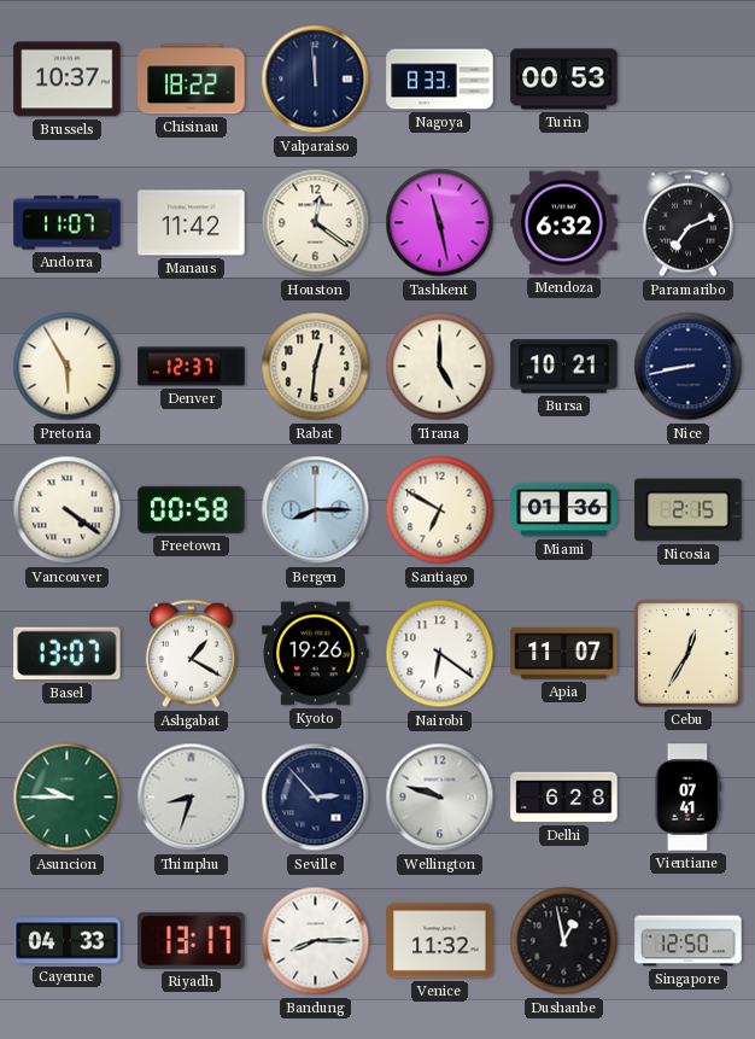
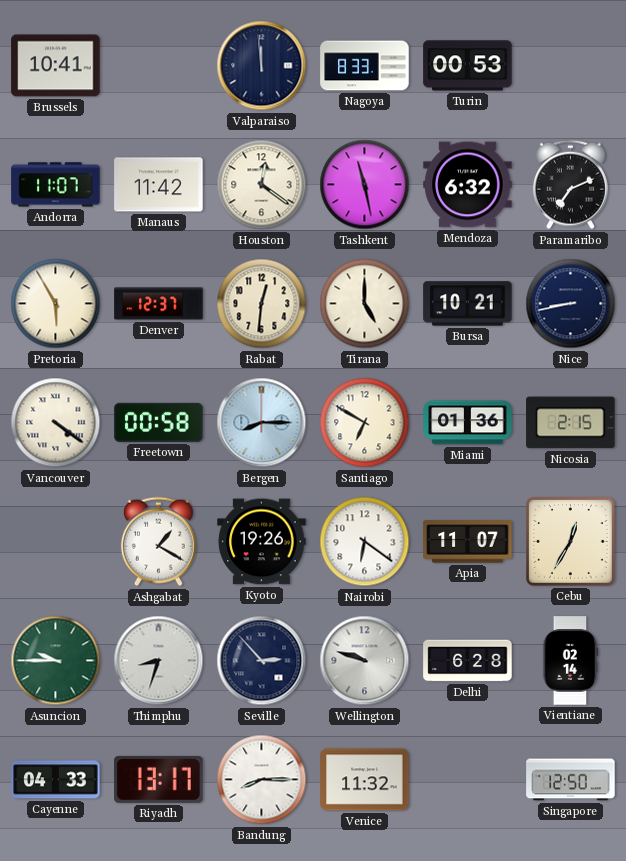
Brussels: 10:37 -> 10:41 (56, 66)
Chisinau: 18:22 -> none (192, 80)
Basel: 13:07 -> none (68, 654)
Vientiane: 07:41 -> 02:14 (570, 661)
Dushanbe: 12:58 -> none (564, 941)
